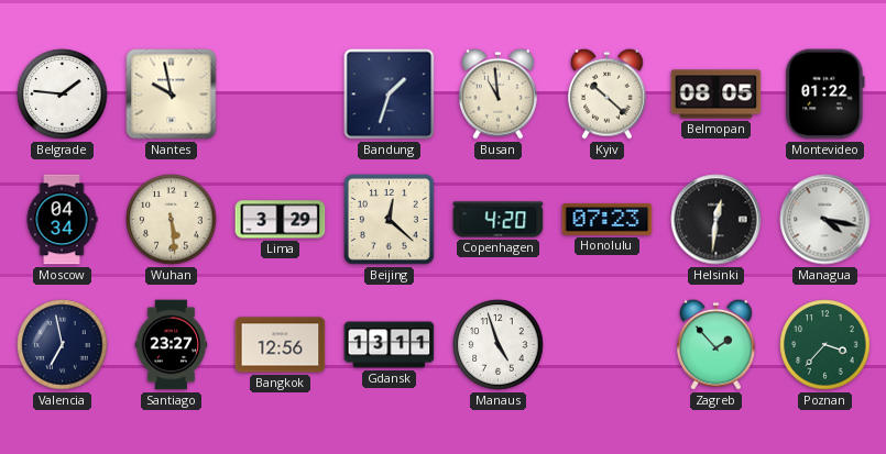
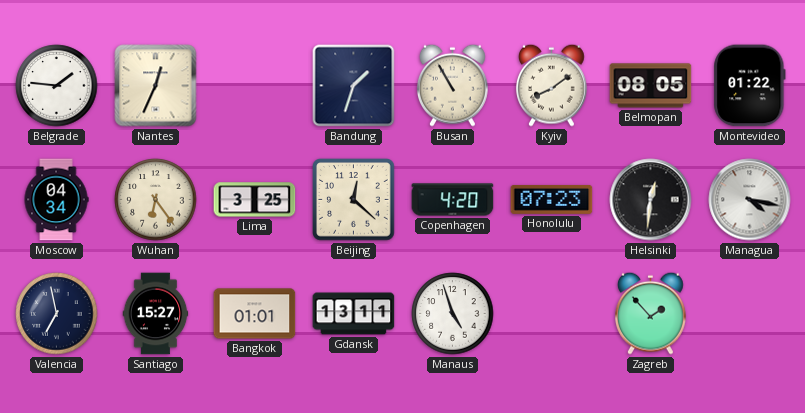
Nantes: 9:58 -> 12:34 (156, 86)
Busan: 10:59 -> 10:55 (453, 85)
Kyiv: 10:22 -> 8:09 (552, 85)
Wuhan: 5:29 -> 6:24 (156, 200)
Lima: 3:29 -> 3:25 (255, 200)
Santiago: 23:27 -> 15:27 (156, 314)
Bangkok: 12:56 -> 01:01 (255, 314)
Poznan: 3:37 -> none (825, 345)
